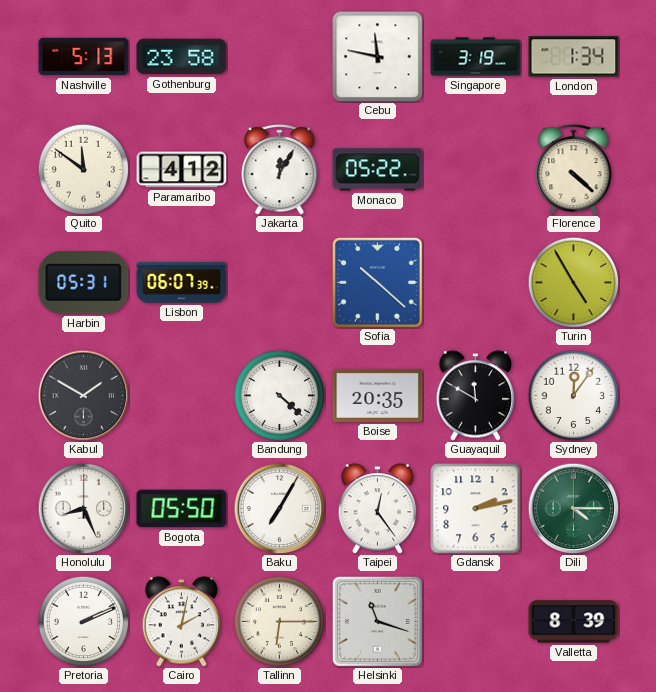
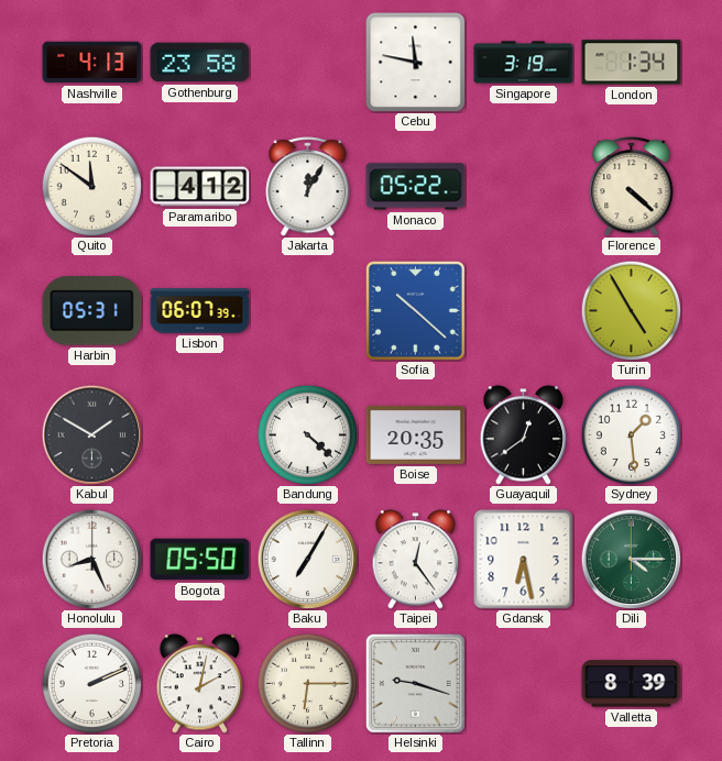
Nashville: 5:13 -> 4:13 (92, 63)
Guayaquil: 11:50 -> 12:39 (524, 435)
Sydney: 12:06 -> 1:29 (631, 434)
Gdansk: 2:13 -> 6:28 (524, 560)
Helsinki: 11:18 -> 9:18 (415, 683)
